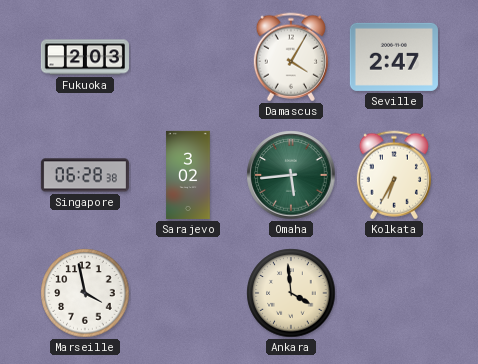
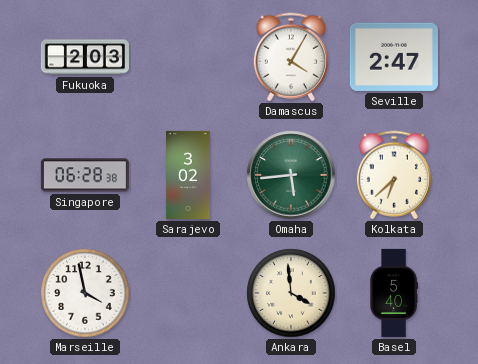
Kolkata: 6:35 -> 6:38 (394, 175)
Basel: none -> 5:40 (393, 293)
